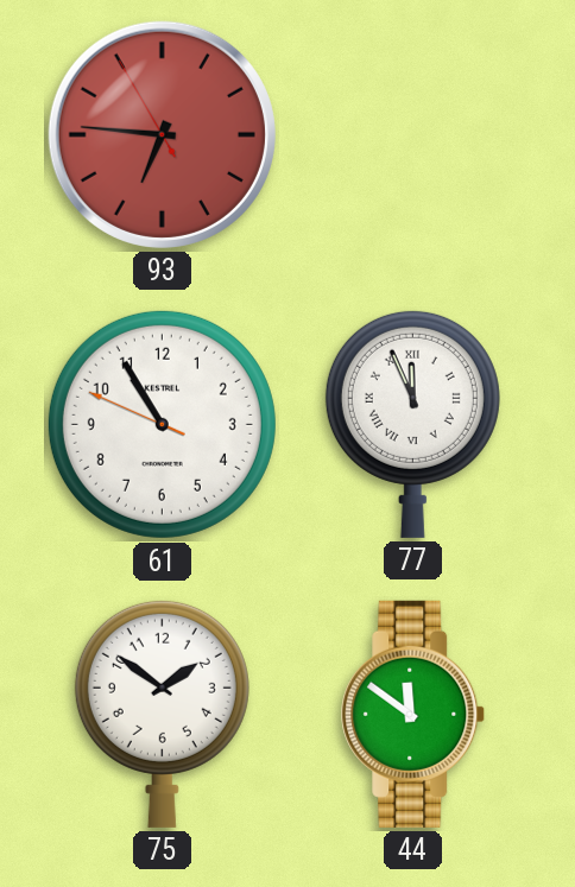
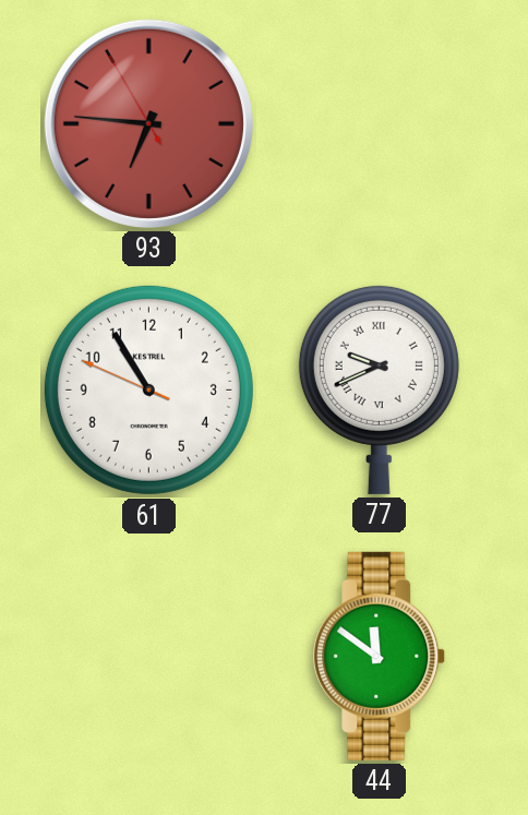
77: 11:56 -> 9:41 (379, 389)
75: 1:51 -> none (162, 714)
